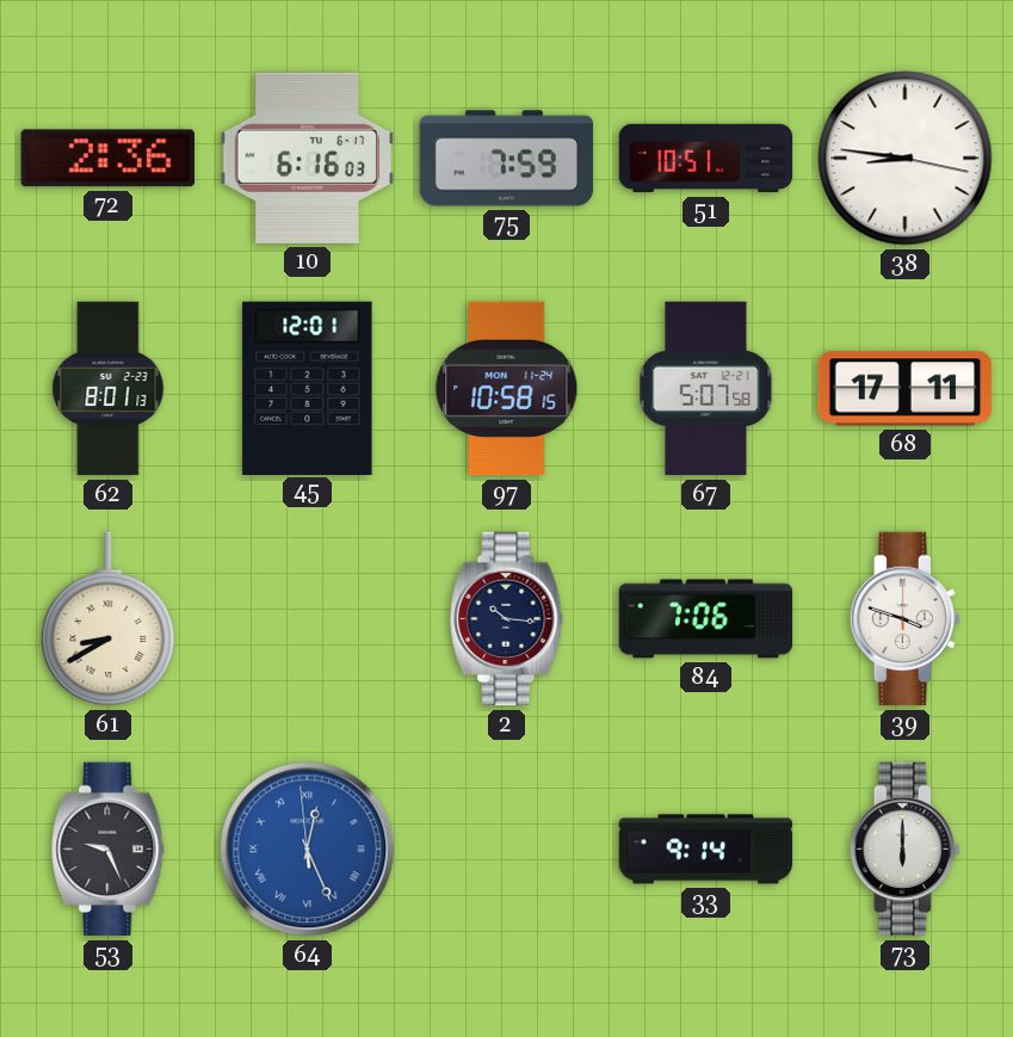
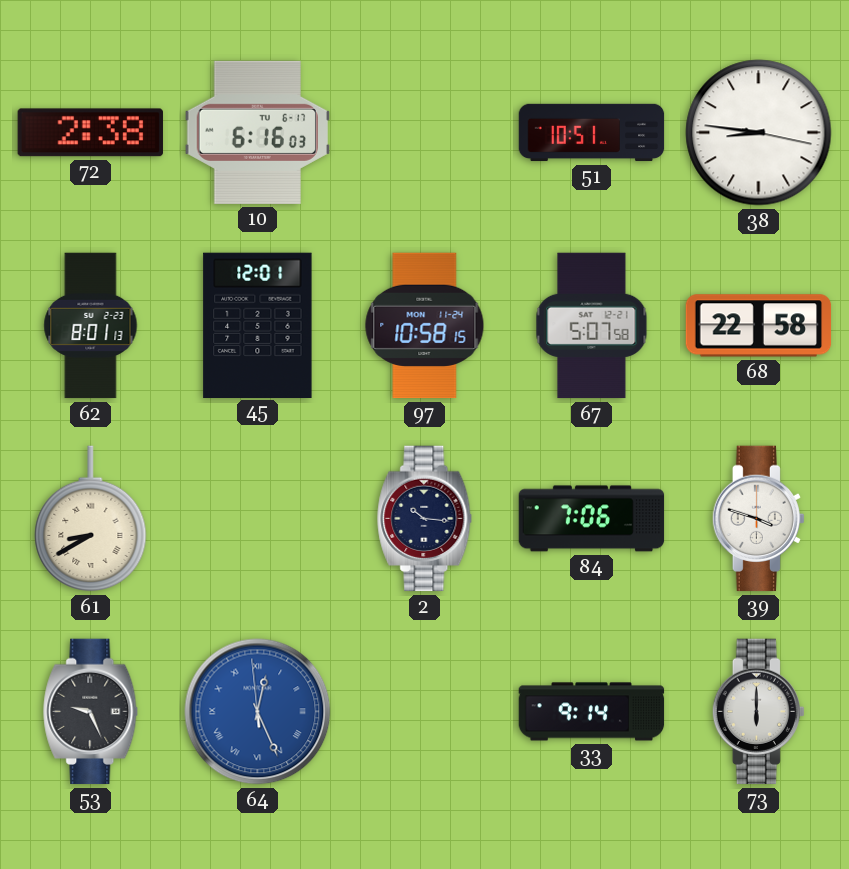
72: 2:36 -> 2:38 (90, 133)
75: 7:59 -> none (507, 159)
68: 17:11 -> 22:58 (759, 326)
